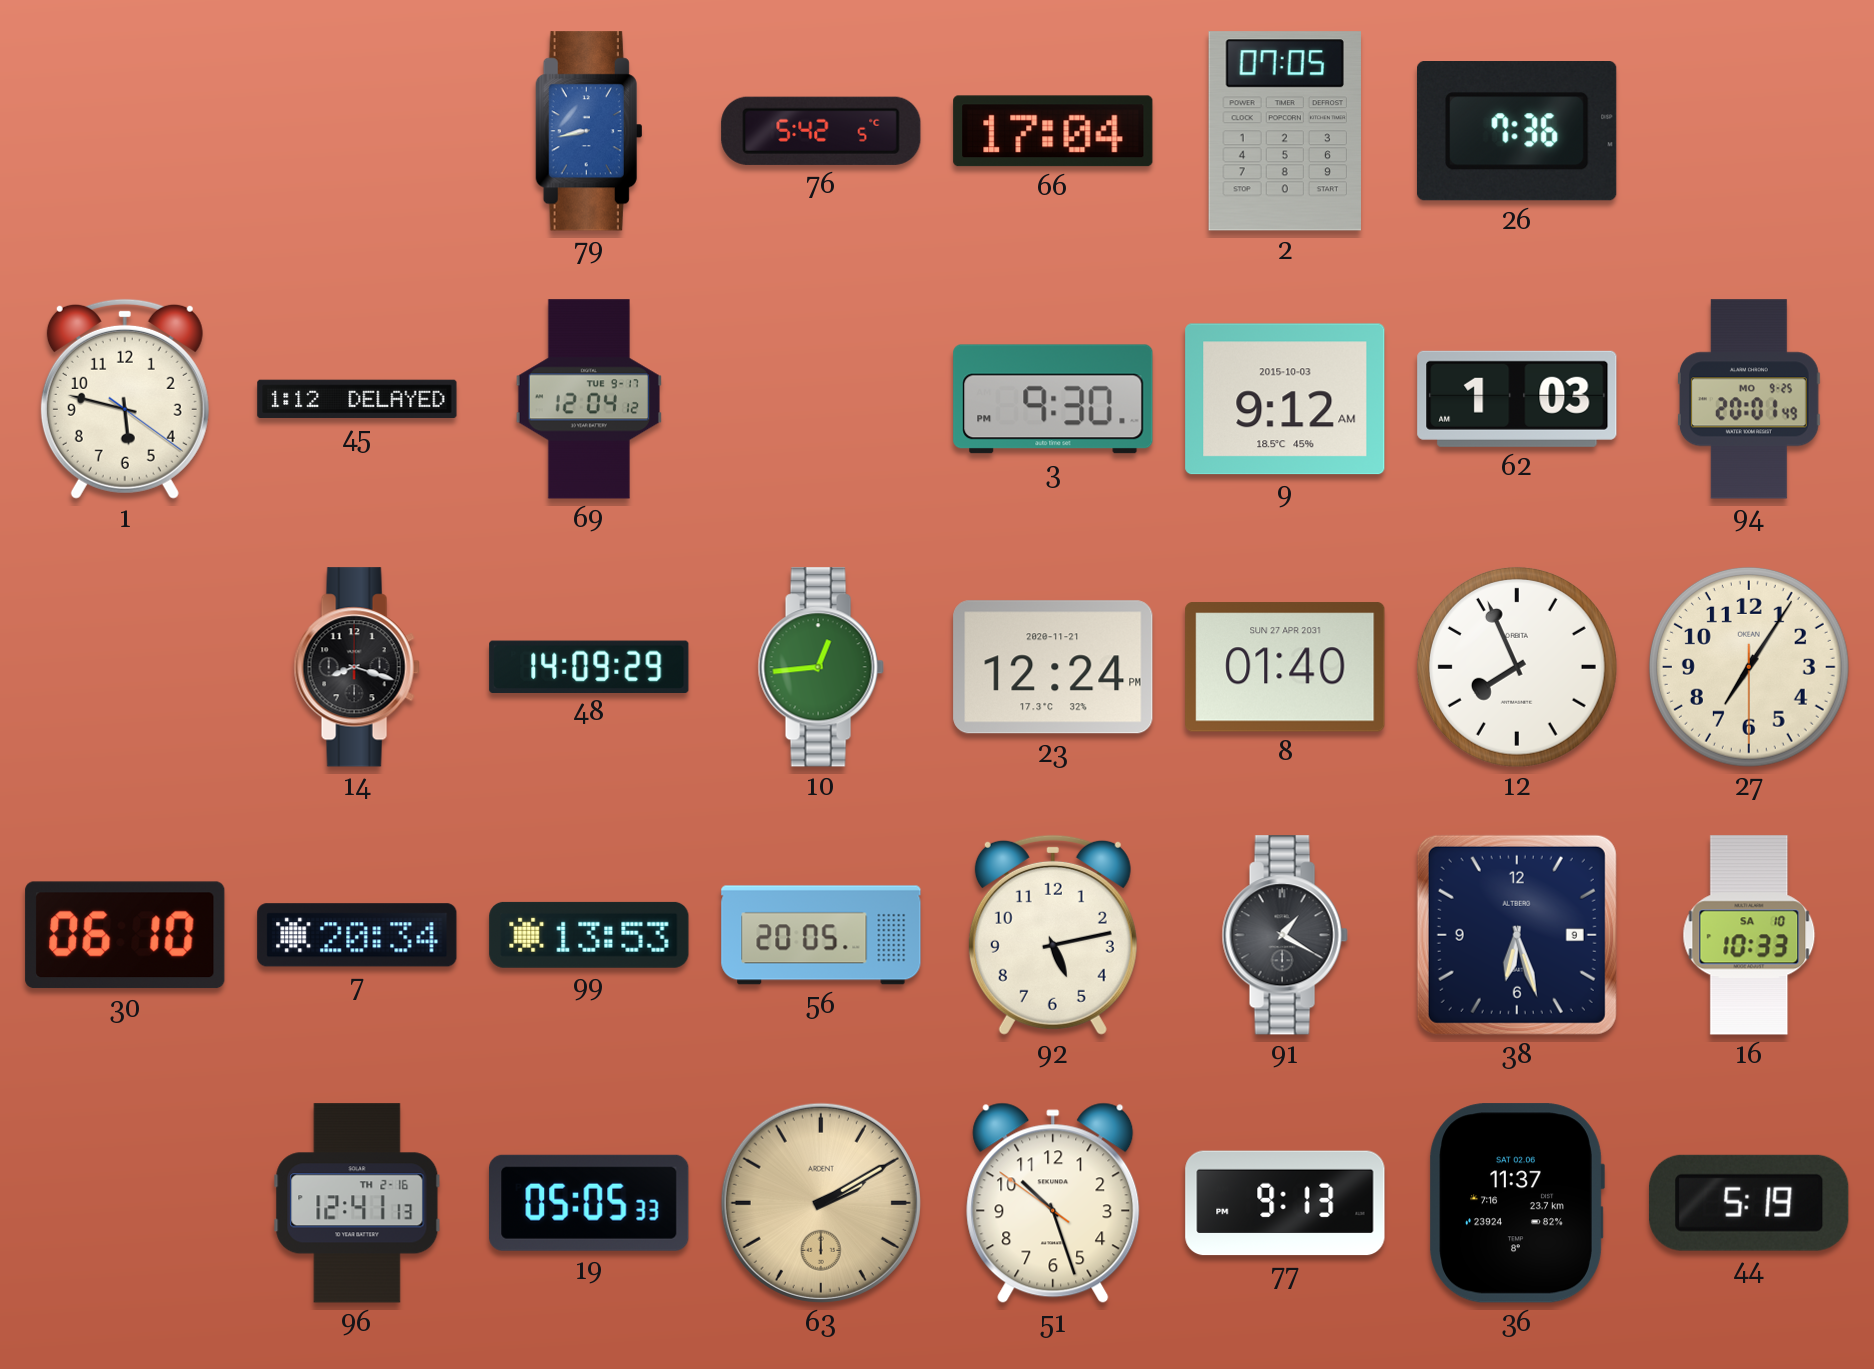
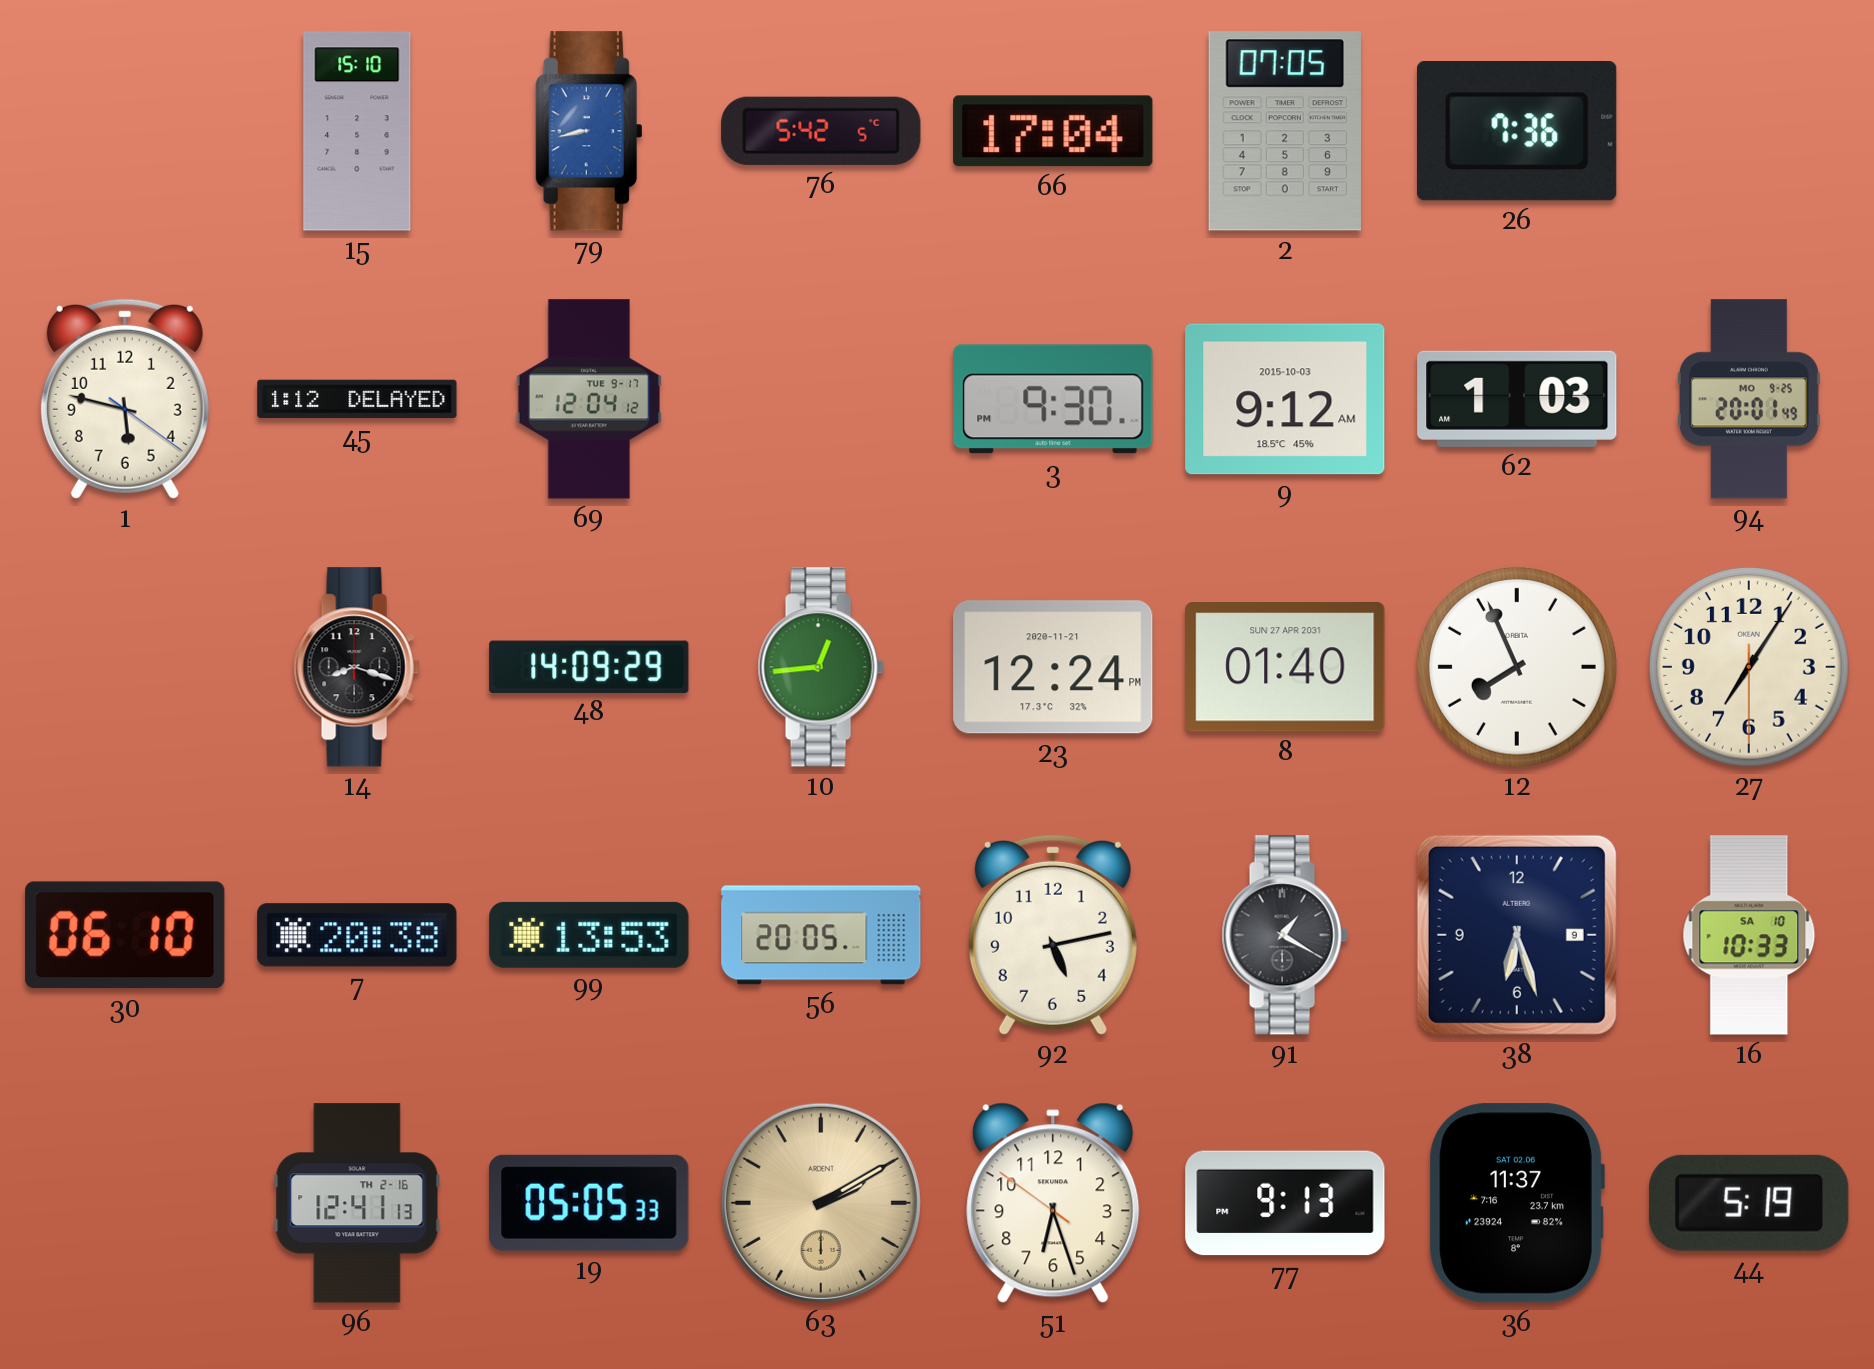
15: none -> 15:10 (357, 131)
7: 20:34 -> 20:38 (357, 935)
51: 10:26 -> 6:26 (1053, 1203)
